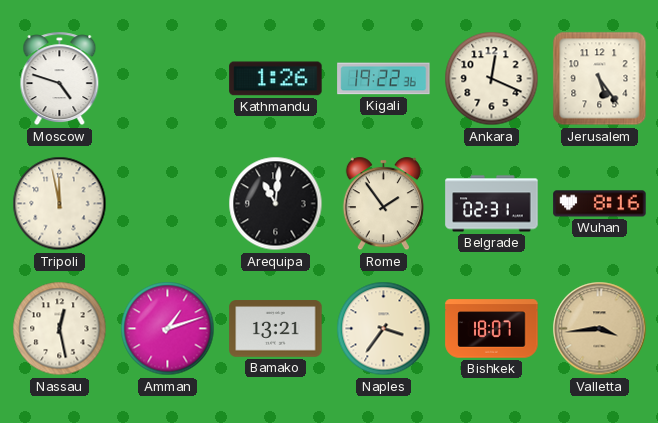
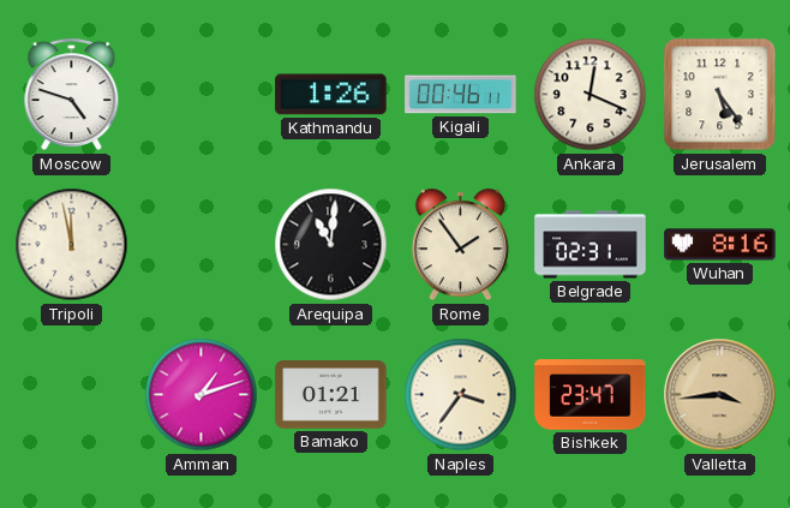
Kigali: 19:22 -> 00:46 (461, 95)
Nassau: 12:28 -> none (60, 329)
Bamako: 13:21 -> 01:21 (331, 395)
Bishkek: 18:07 -> 23:47 (591, 395)
